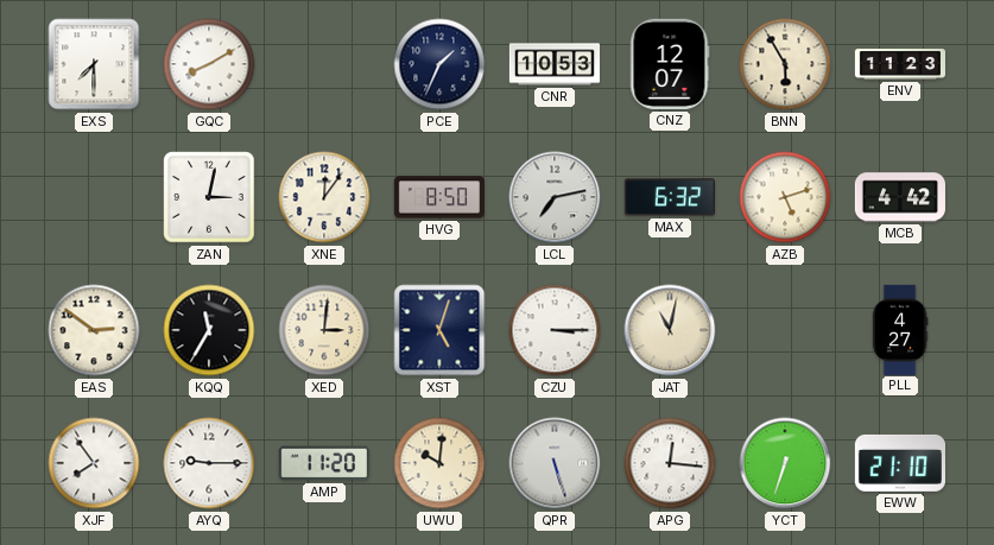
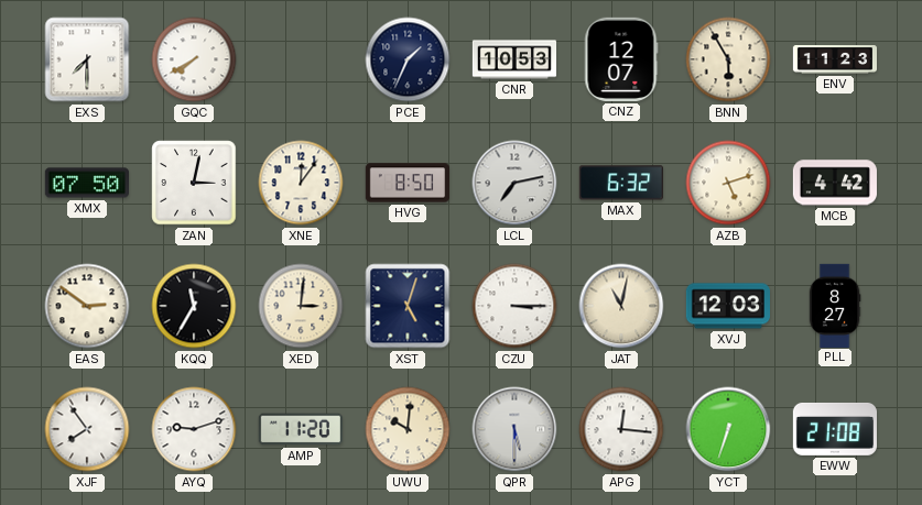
GQC: 8:10 -> 7:40 (194, 59)
XMX: none -> 07:50 (86, 183)
XVJ: none -> 12:03 (728, 306)
PLL: 4:27 -> 8:27 (835, 305)
AYQ: 9:15 -> 9:12 (194, 429)
QPR: 5:27 -> 5:30 (514, 429)
EWW: 21:10 -> 21:08 (834, 429)
